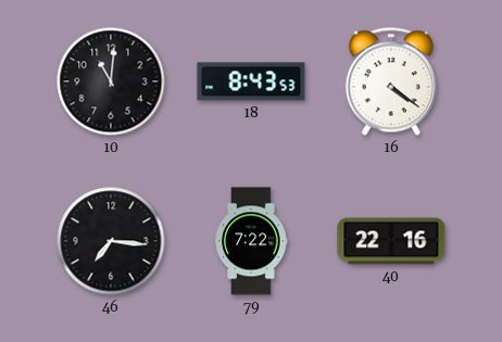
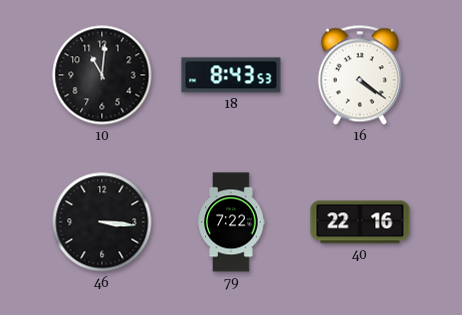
46: 7:16 -> 3:16 (102, 222)
